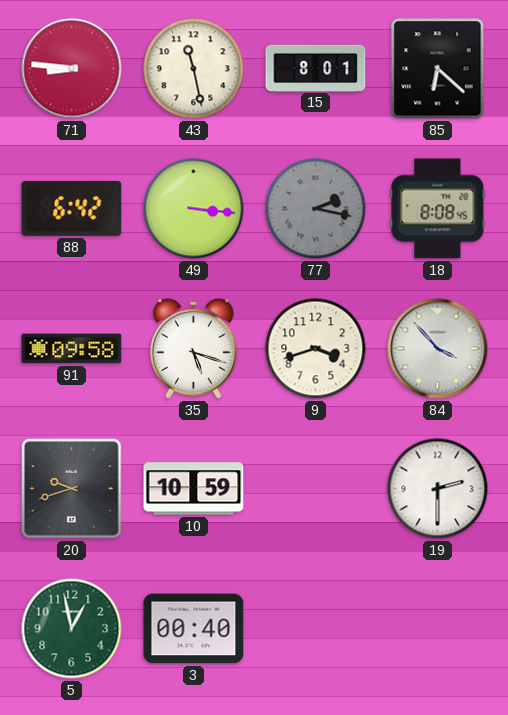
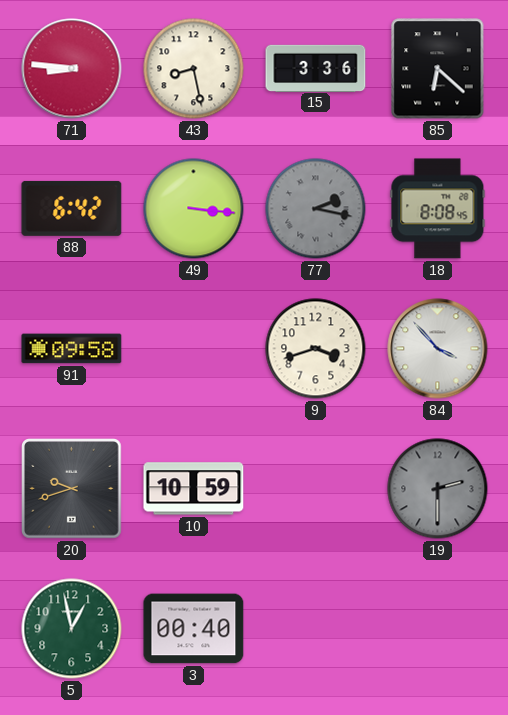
43: 11:28 -> 8:28 (194, 69)
15: 8:01 -> 3:36 (316, 68)
35: 5:18 -> none (194, 349)
19 dial: white -> grey (438, 489)
